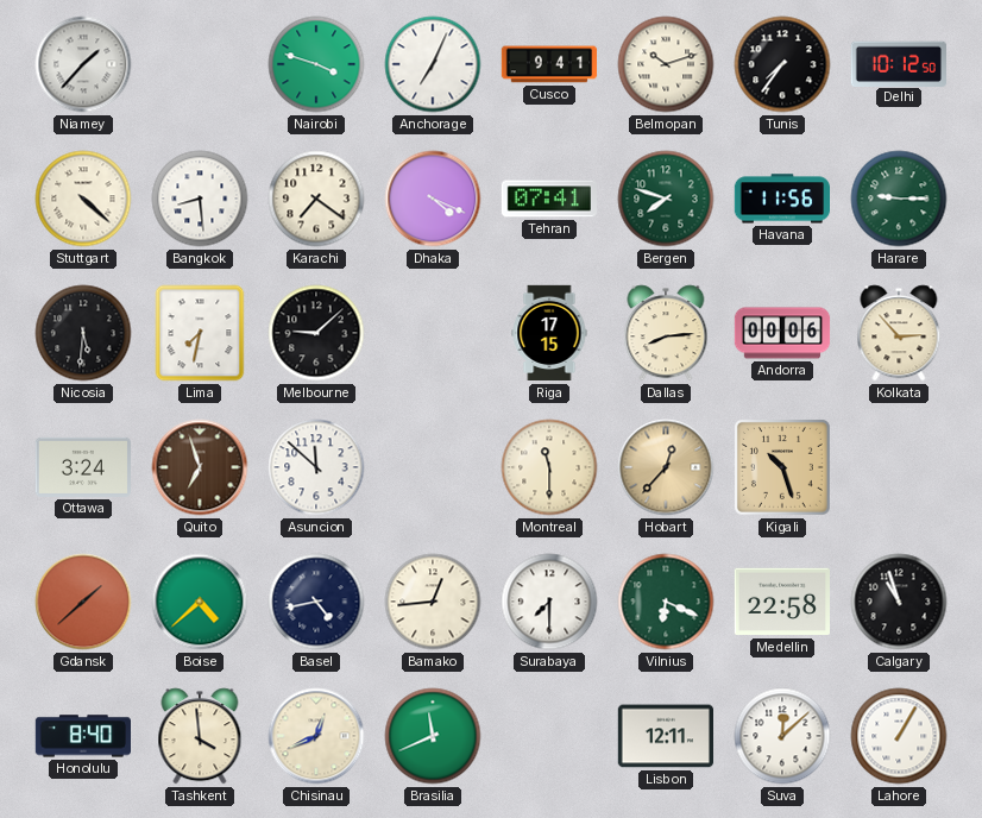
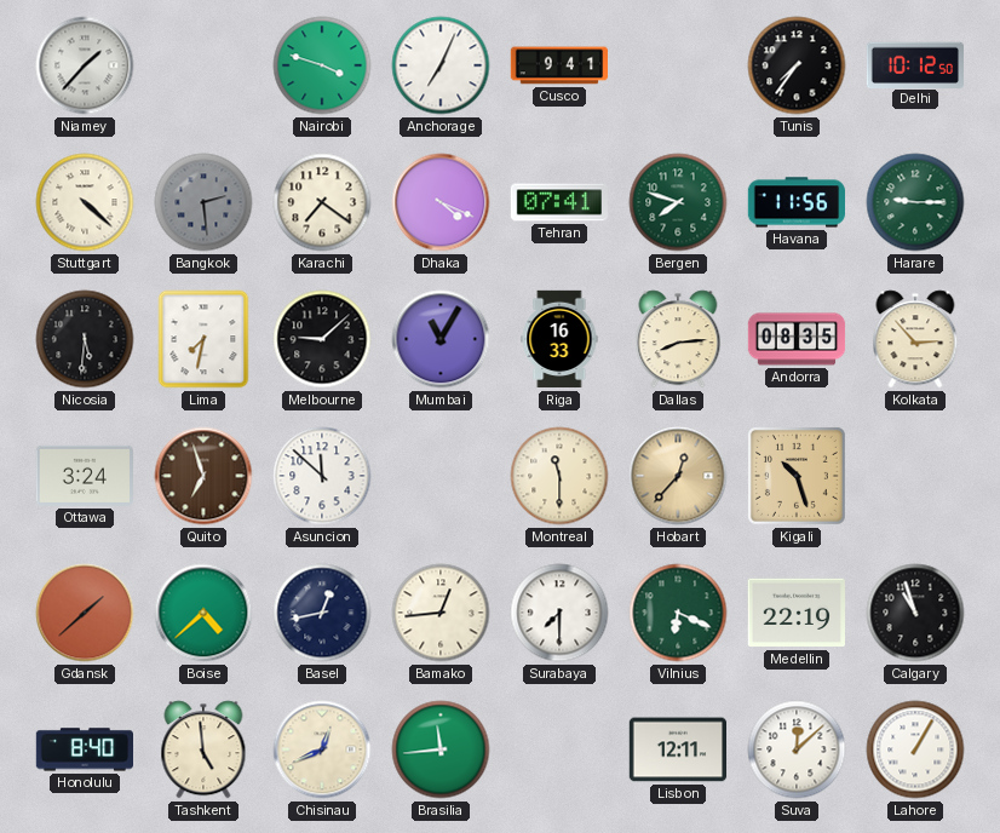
Belmopan: 10:12 -> none (666, 64)
Bangkok: 8:29 -> 2:29 (203, 202)
Bangkok dial: white -> grey (203, 202)
Mumbai: none -> 11:05 (441, 339)
Riga: 17:15 -> 16:33 (559, 339)
Andorra: 00:06 -> 08:35 (797, 339)
Basel: 4:43 -> 12:43 (322, 613)
Medellin: 22:58 -> 22:19 (795, 613)
Tashkent: 3:59 -> 4:59 (203, 749)
Brasilia: 11:41 -> 11:44 (441, 749)
